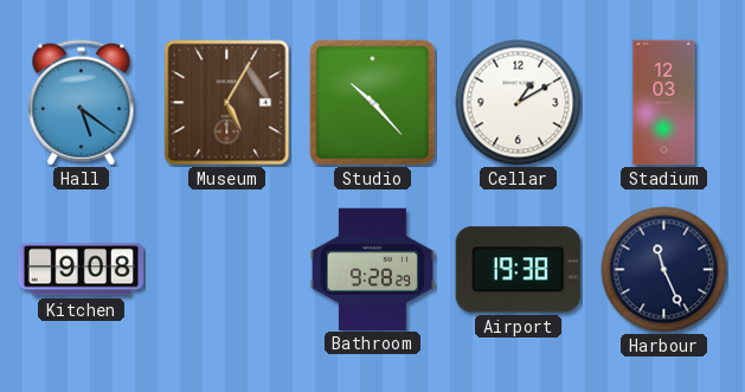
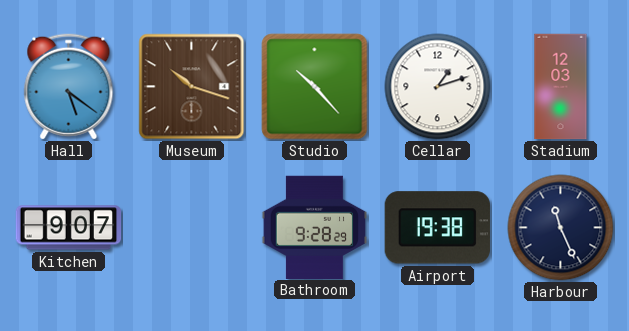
Museum: 5:05 -> 10:18 (192, 87)
Cellar: 1:10 -> 1:12 (438, 87)
Kitchen: 9:08 -> 9:07 (69, 228)
